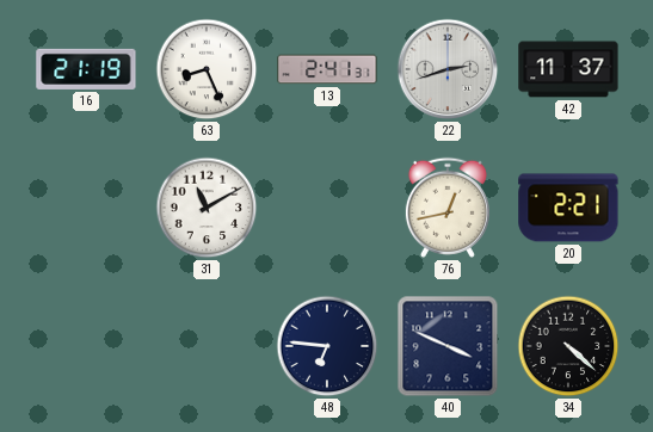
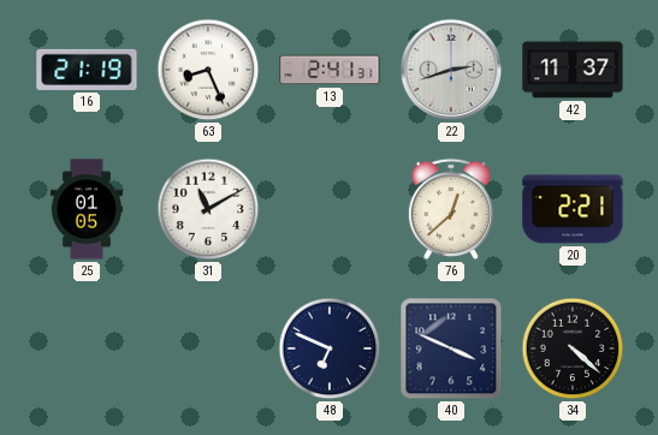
25: none -> 01:05 (87, 209)
76: 12:43 -> 12:38 (451, 209)
48: 6:46 -> 6:49 (330, 348)
